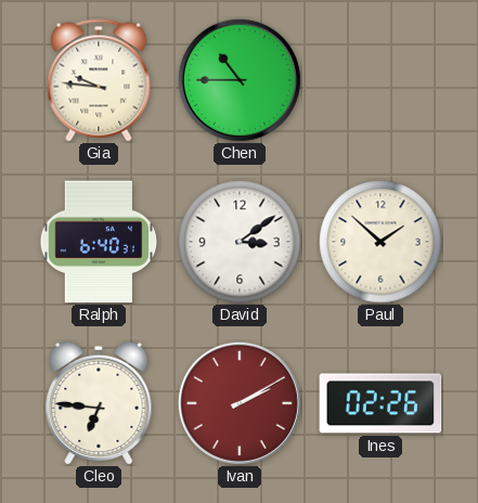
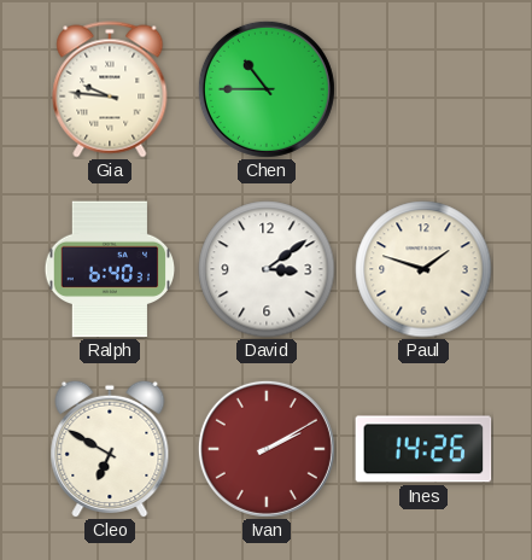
Paul: 1:52 -> 1:48 (423, 269)
Cleo: 6:46 -> 6:50 (110, 449)
Ines: 02:26 -> 14:26 (423, 449)
